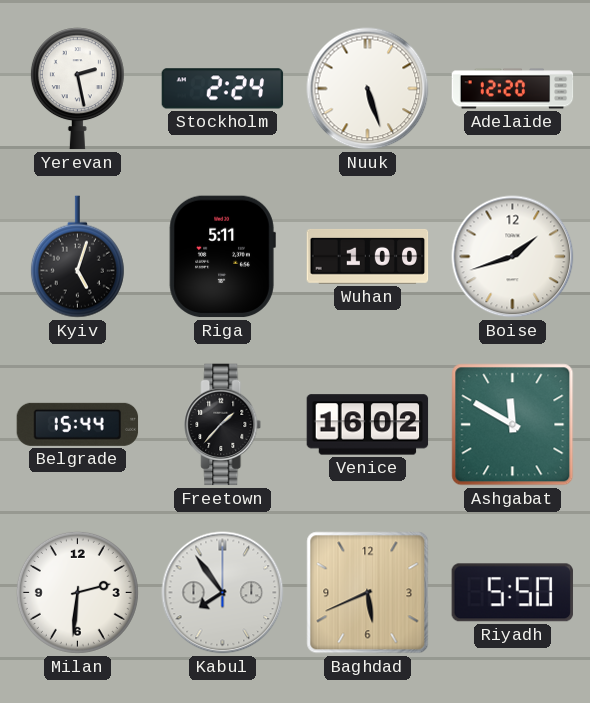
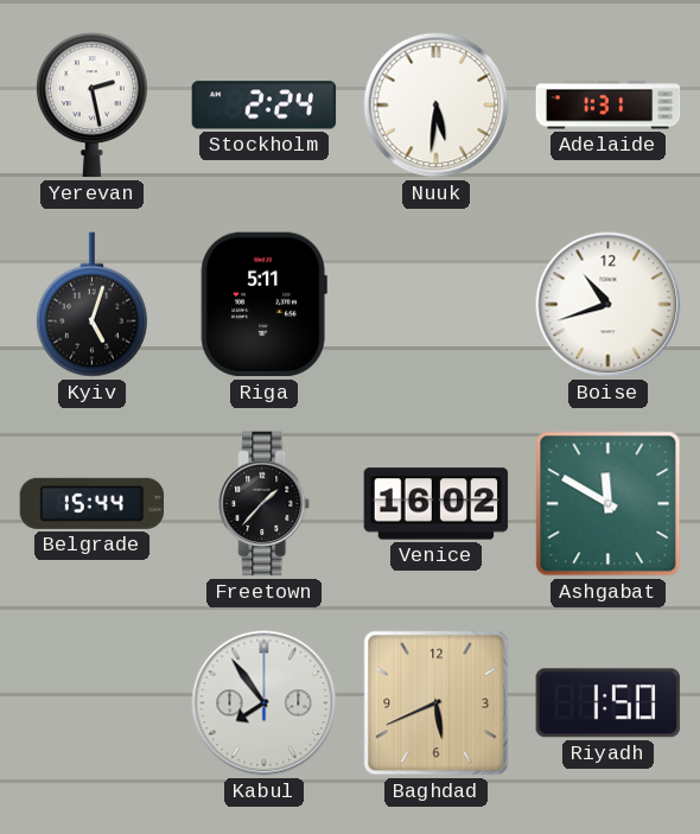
Nuuk: 5:27 -> 5:31 (437, 106)
Adelaide: 12:20 -> 1:31 (609, 106)
Wuhan: 1:00 -> none (368, 256)
Boise: 1:42 -> 10:42 (609, 305)
Milan: 2:31 -> none (77, 592)
Riyadh: 5:50 -> 1:50 (607, 704)
